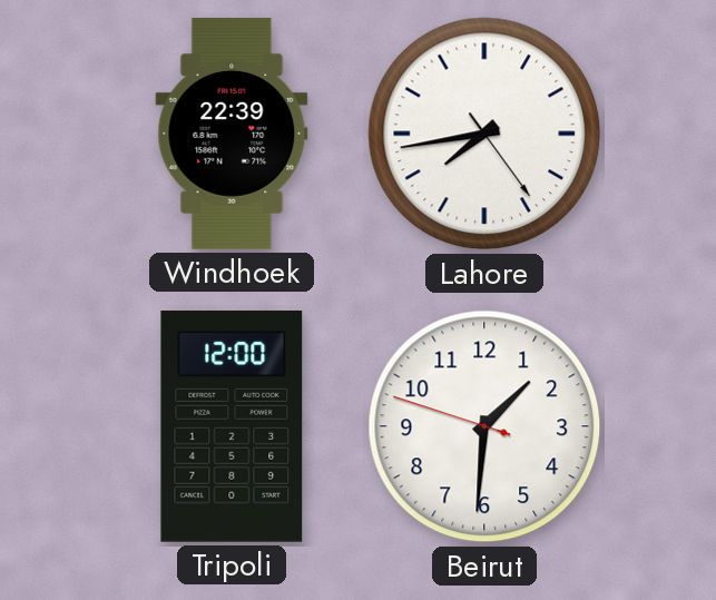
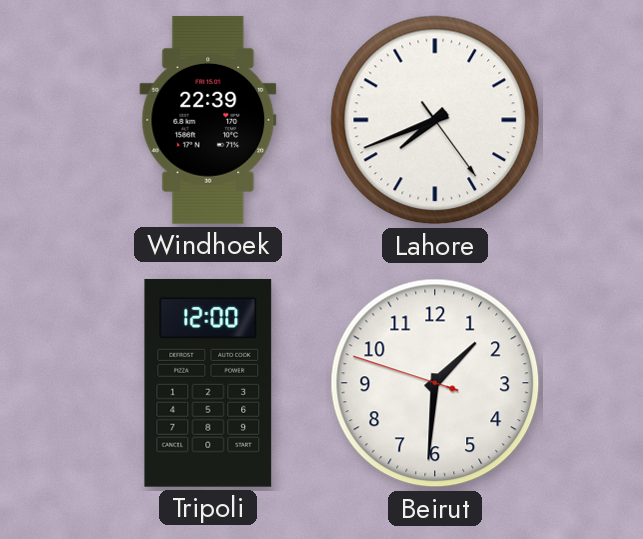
Lahore: 7:43 -> 7:41 (435, 120)
